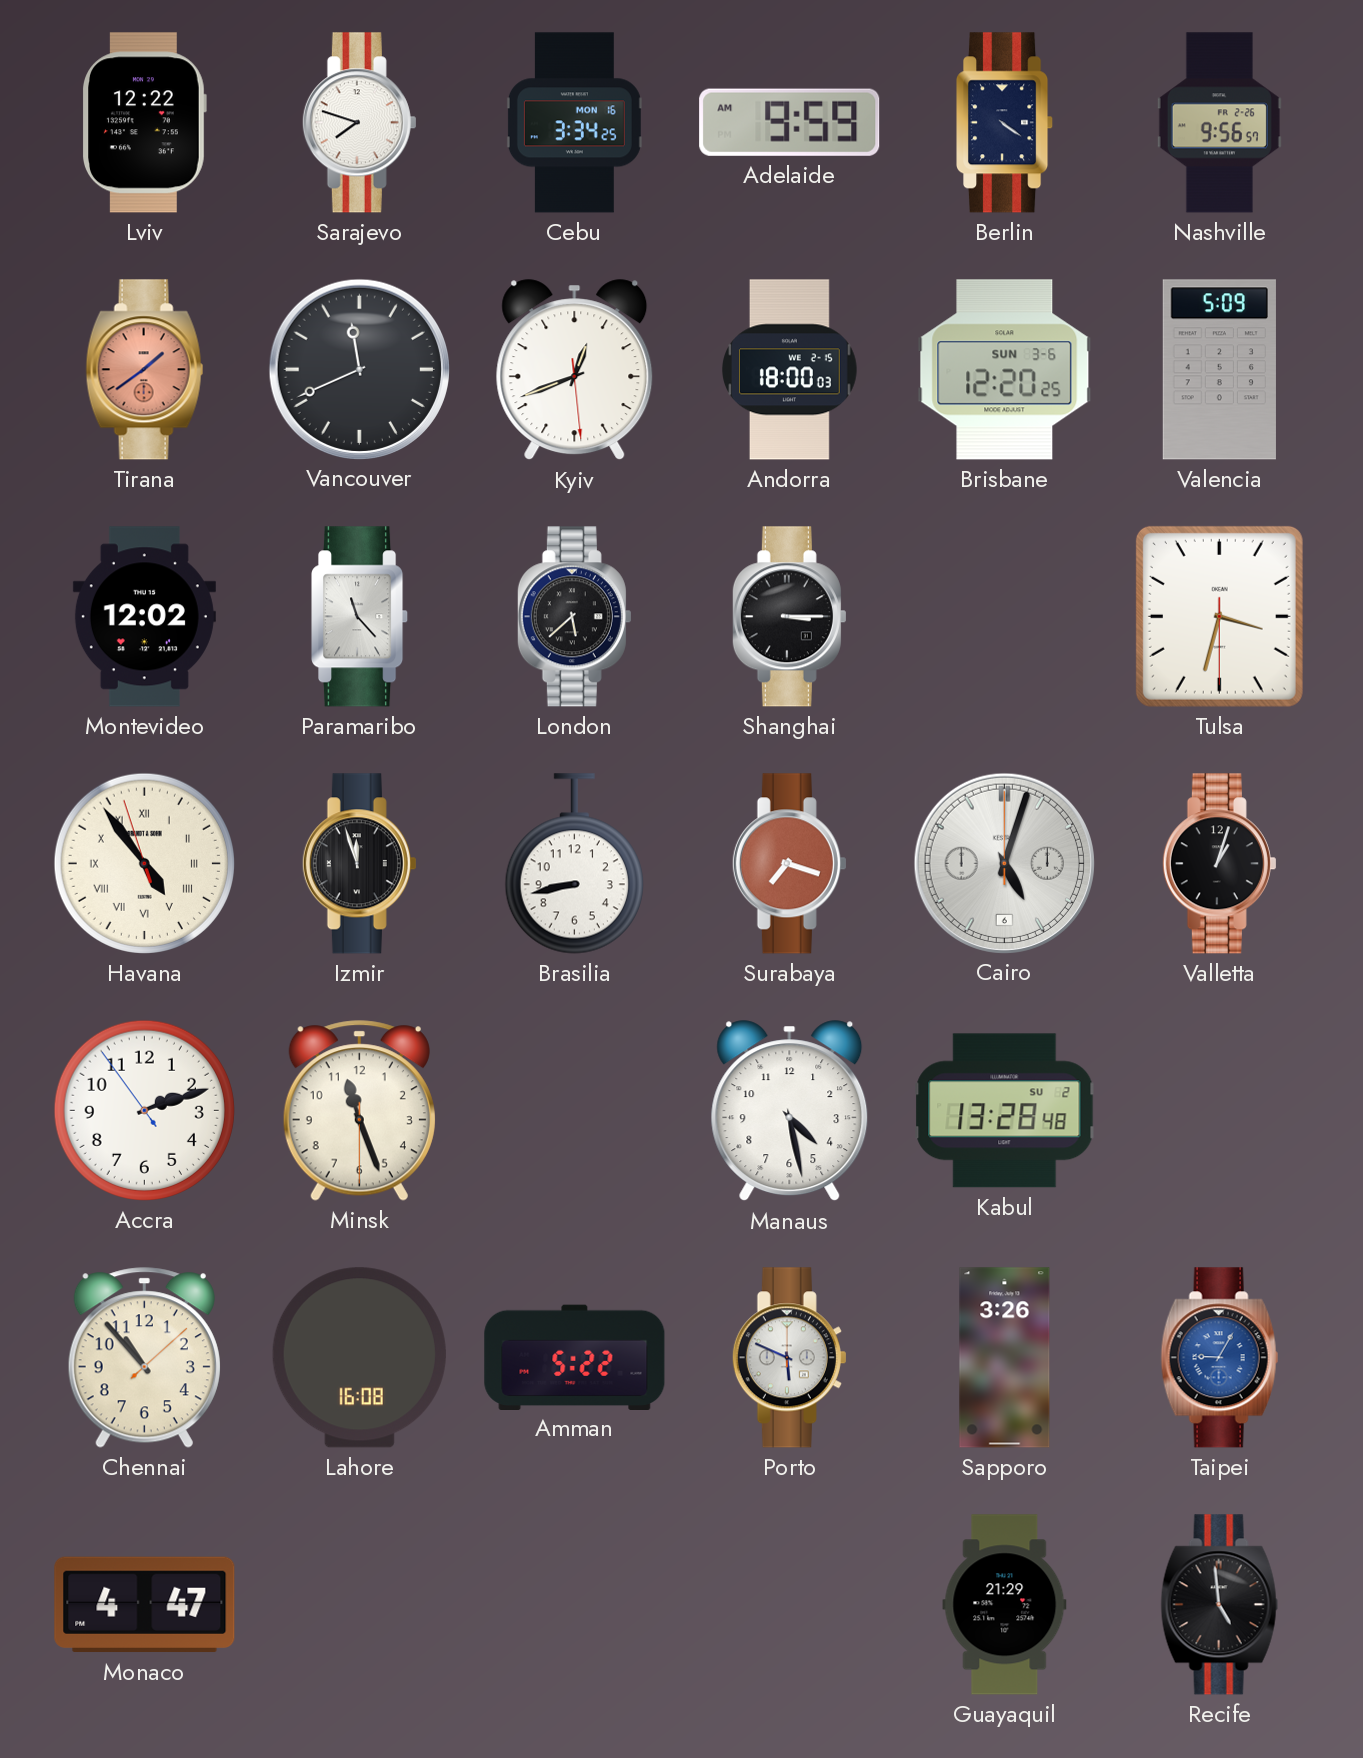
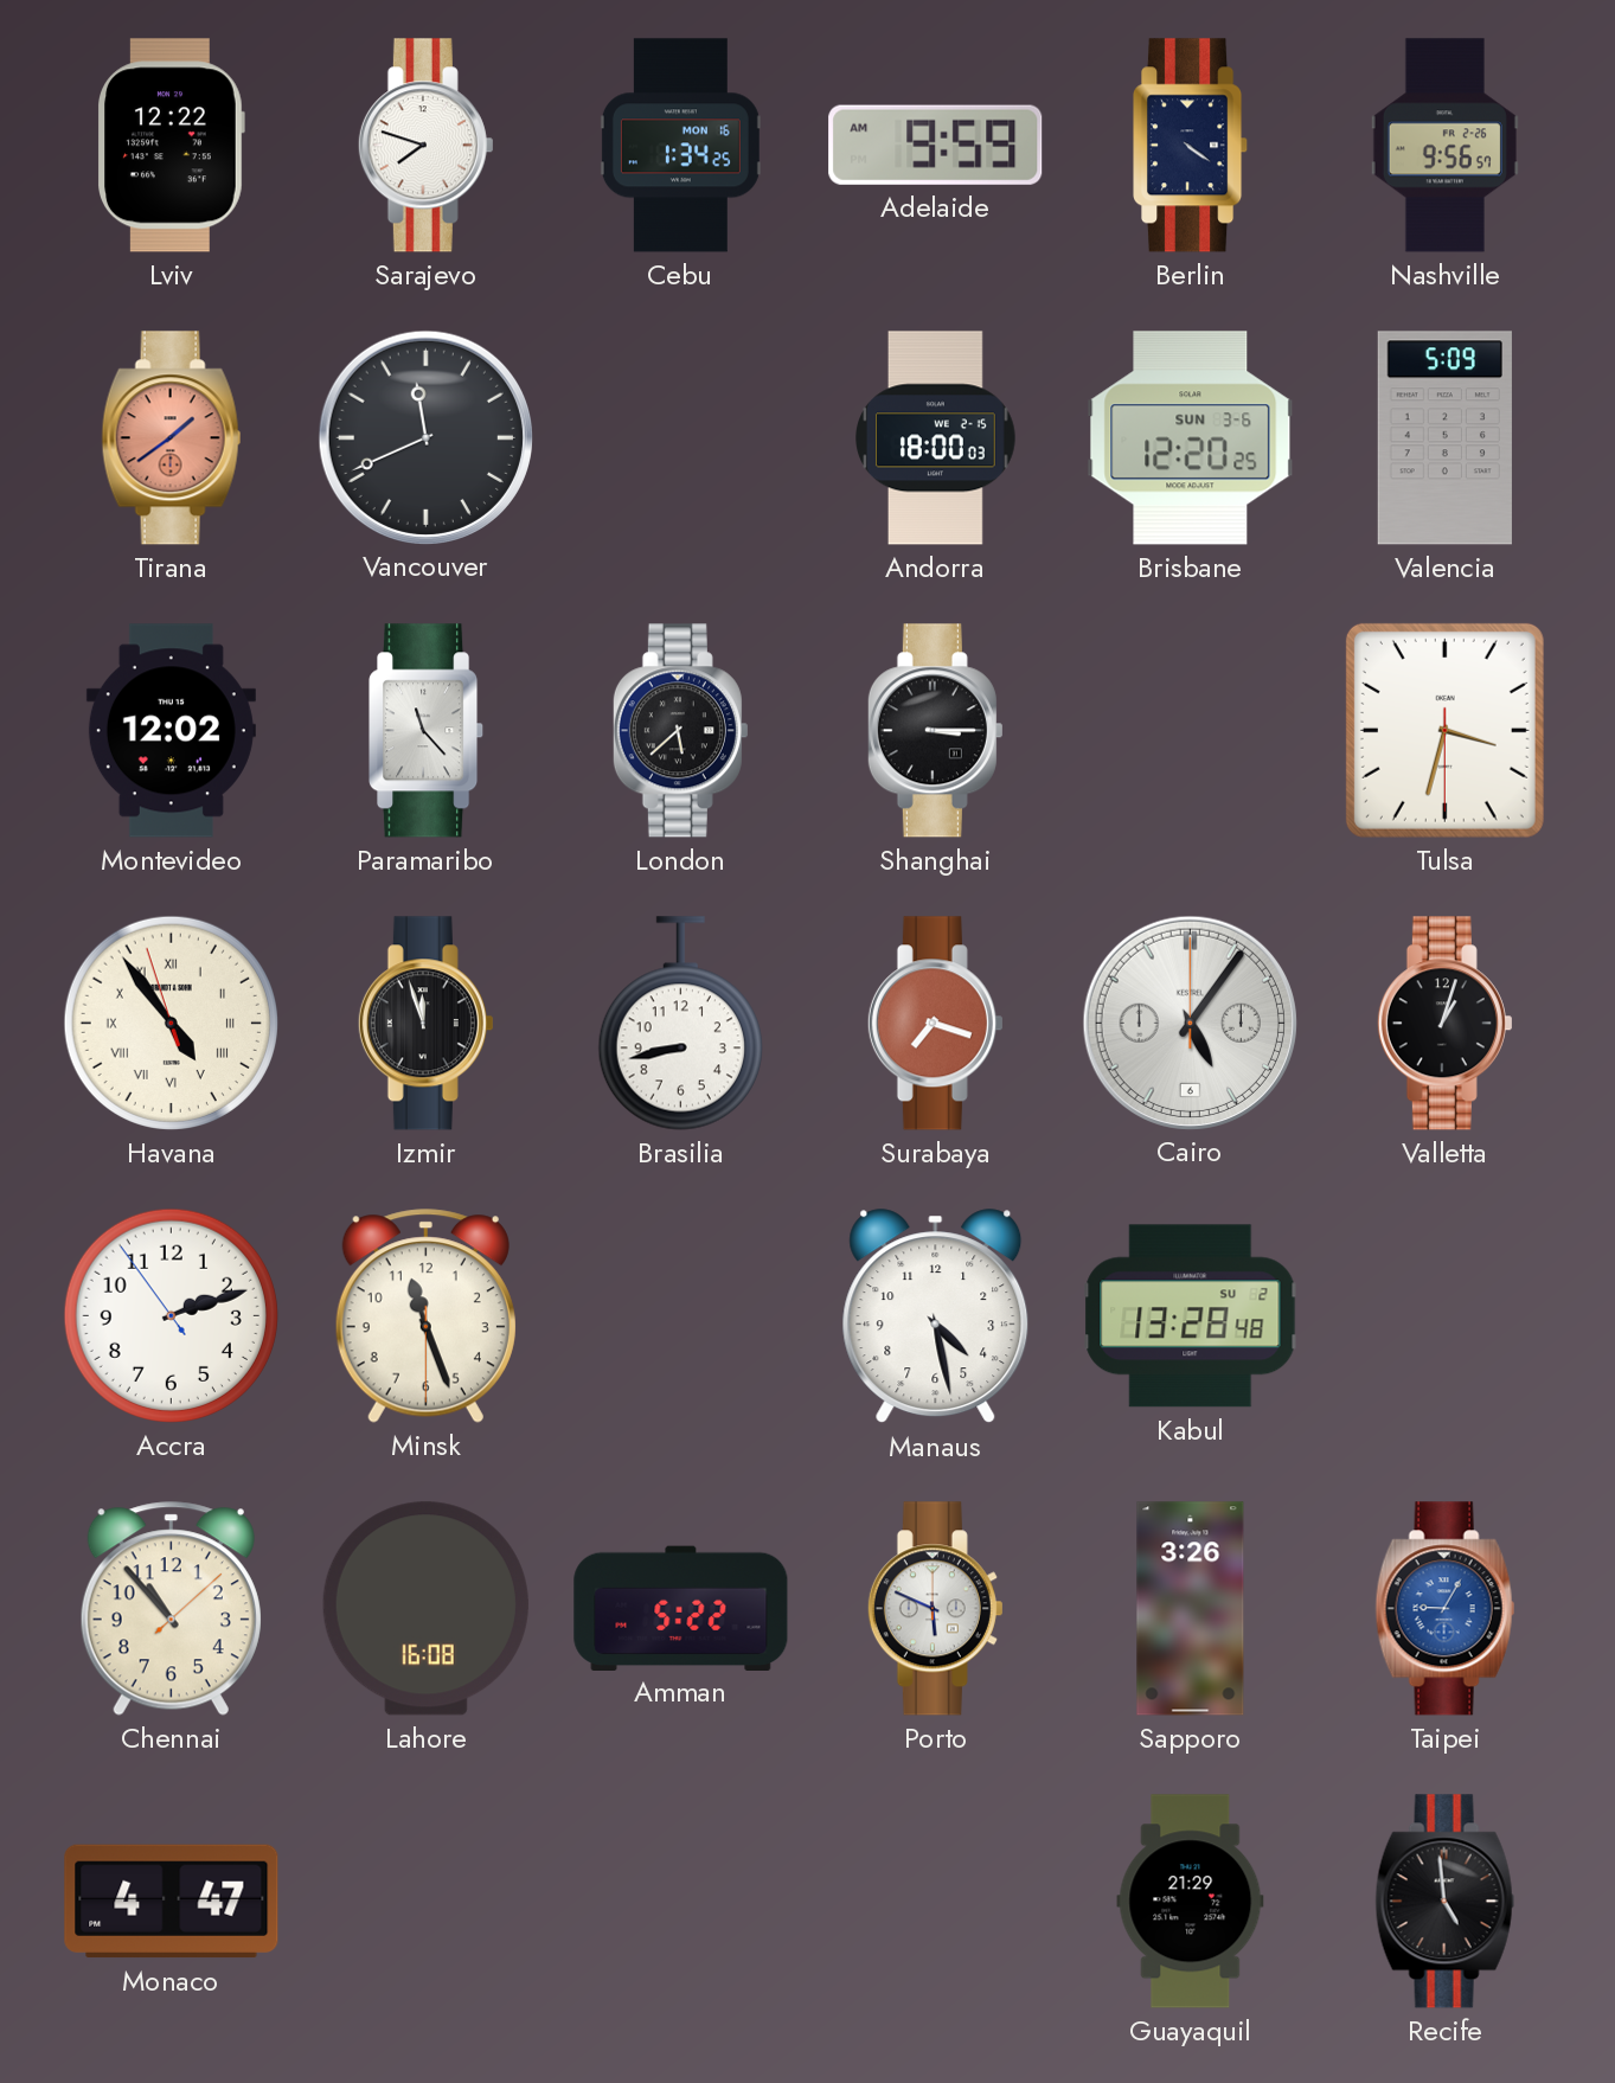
Cebu: 3:34 -> 1:34 (680, 146)
Kyiv: 12:41 -> none (575, 370)
Cairo: 5:03 -> 5:06 (1190, 1023)
